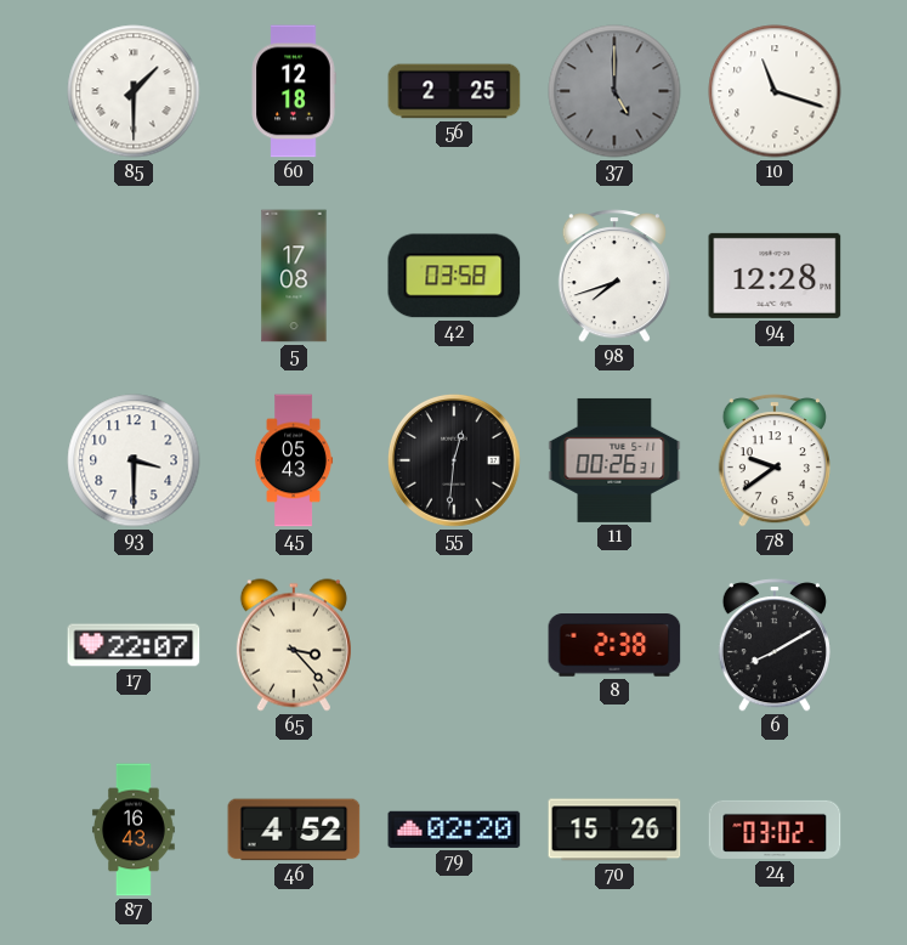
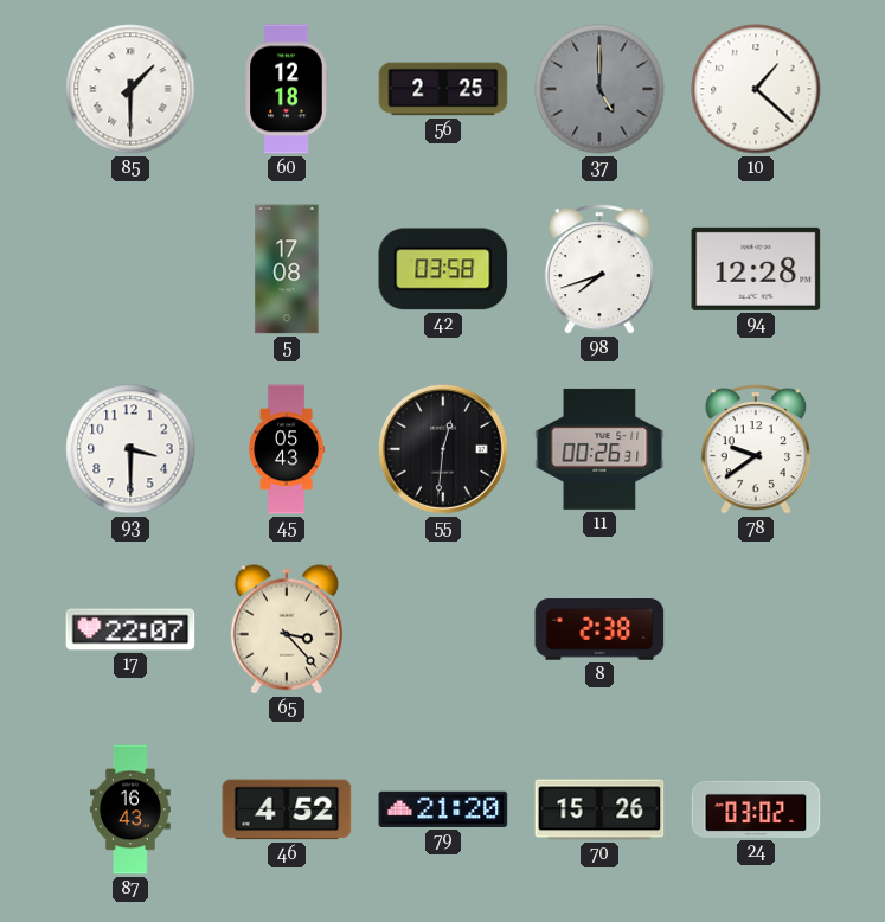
10: 11:18 -> 1:22 (756, 89)
6: 8:10 -> none (775, 645)
79: 02:20 -> 21:20 (443, 809)
